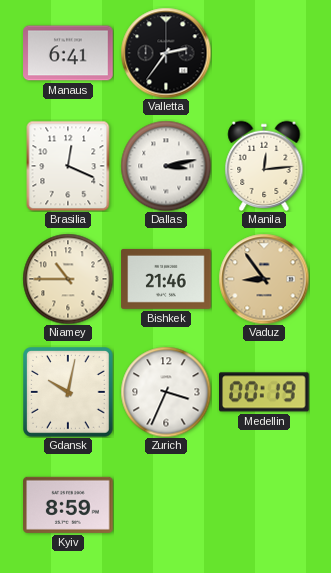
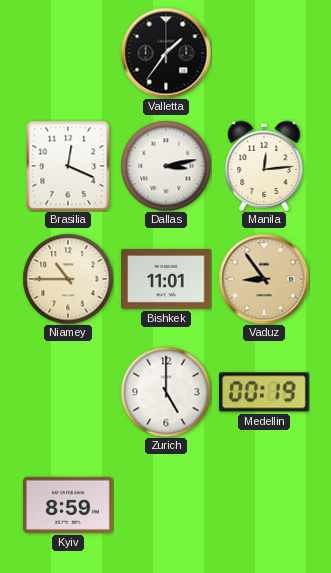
Manaus: 6:41 -> none (68, 53)
Valletta: 2:36 -> 1:36 (166, 53)
Bishkek: 21:46 -> 11:01 (166, 279)
Gdansk: 10:02 -> none (68, 392)
Zurich: 3:34 -> 5:00 (166, 392)
